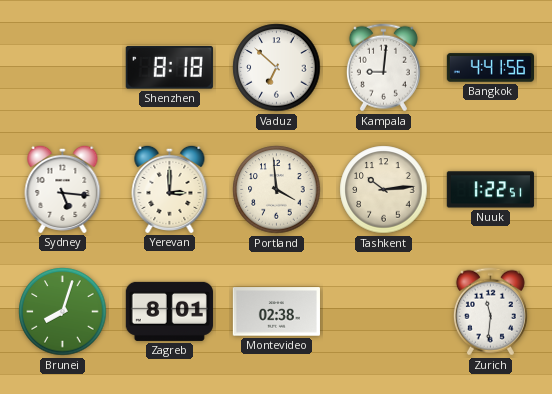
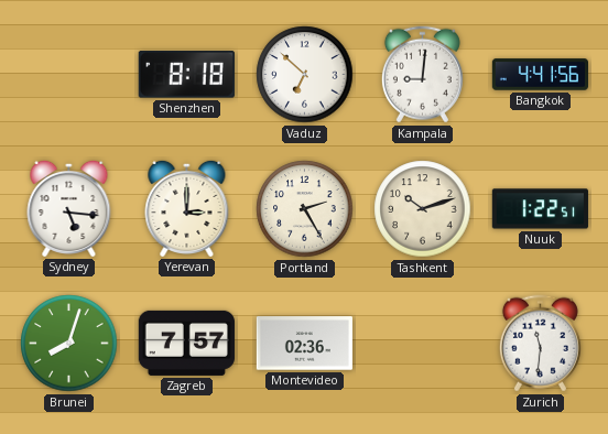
Portland: 3:59 -> 2:25 (305, 209)
Tashkent: 10:14 -> 10:12 (423, 209)
Zagreb: 8:01 -> 7:57 (186, 343)
Montevideo: 02:38 -> 02:36 (304, 344)
